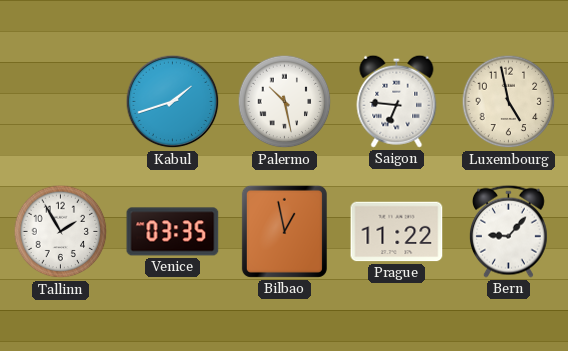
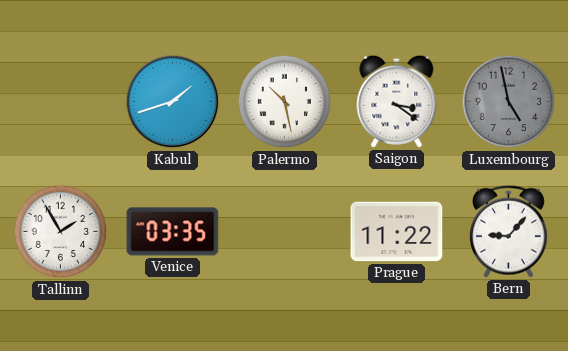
Saigon: 6:46 -> 3:21 (397, 101)
Luxembourg dial: cream -> grey (509, 102)
Bilbao: 12:58 -> none (284, 231)
